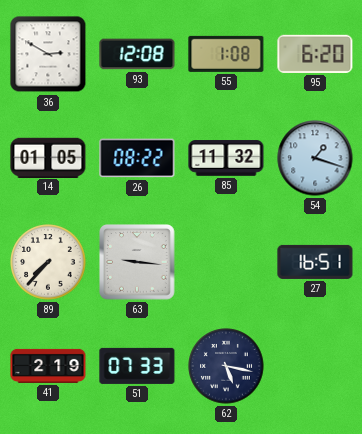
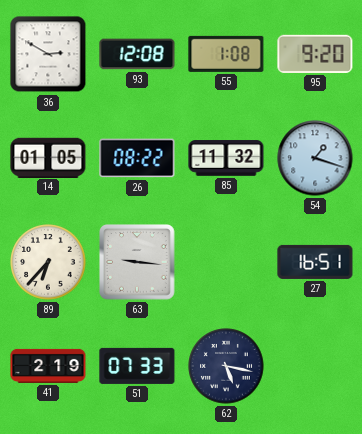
95: 6:20 -> 9:20 (315, 54)
89: 7:37 -> 6:37 (48, 262)
